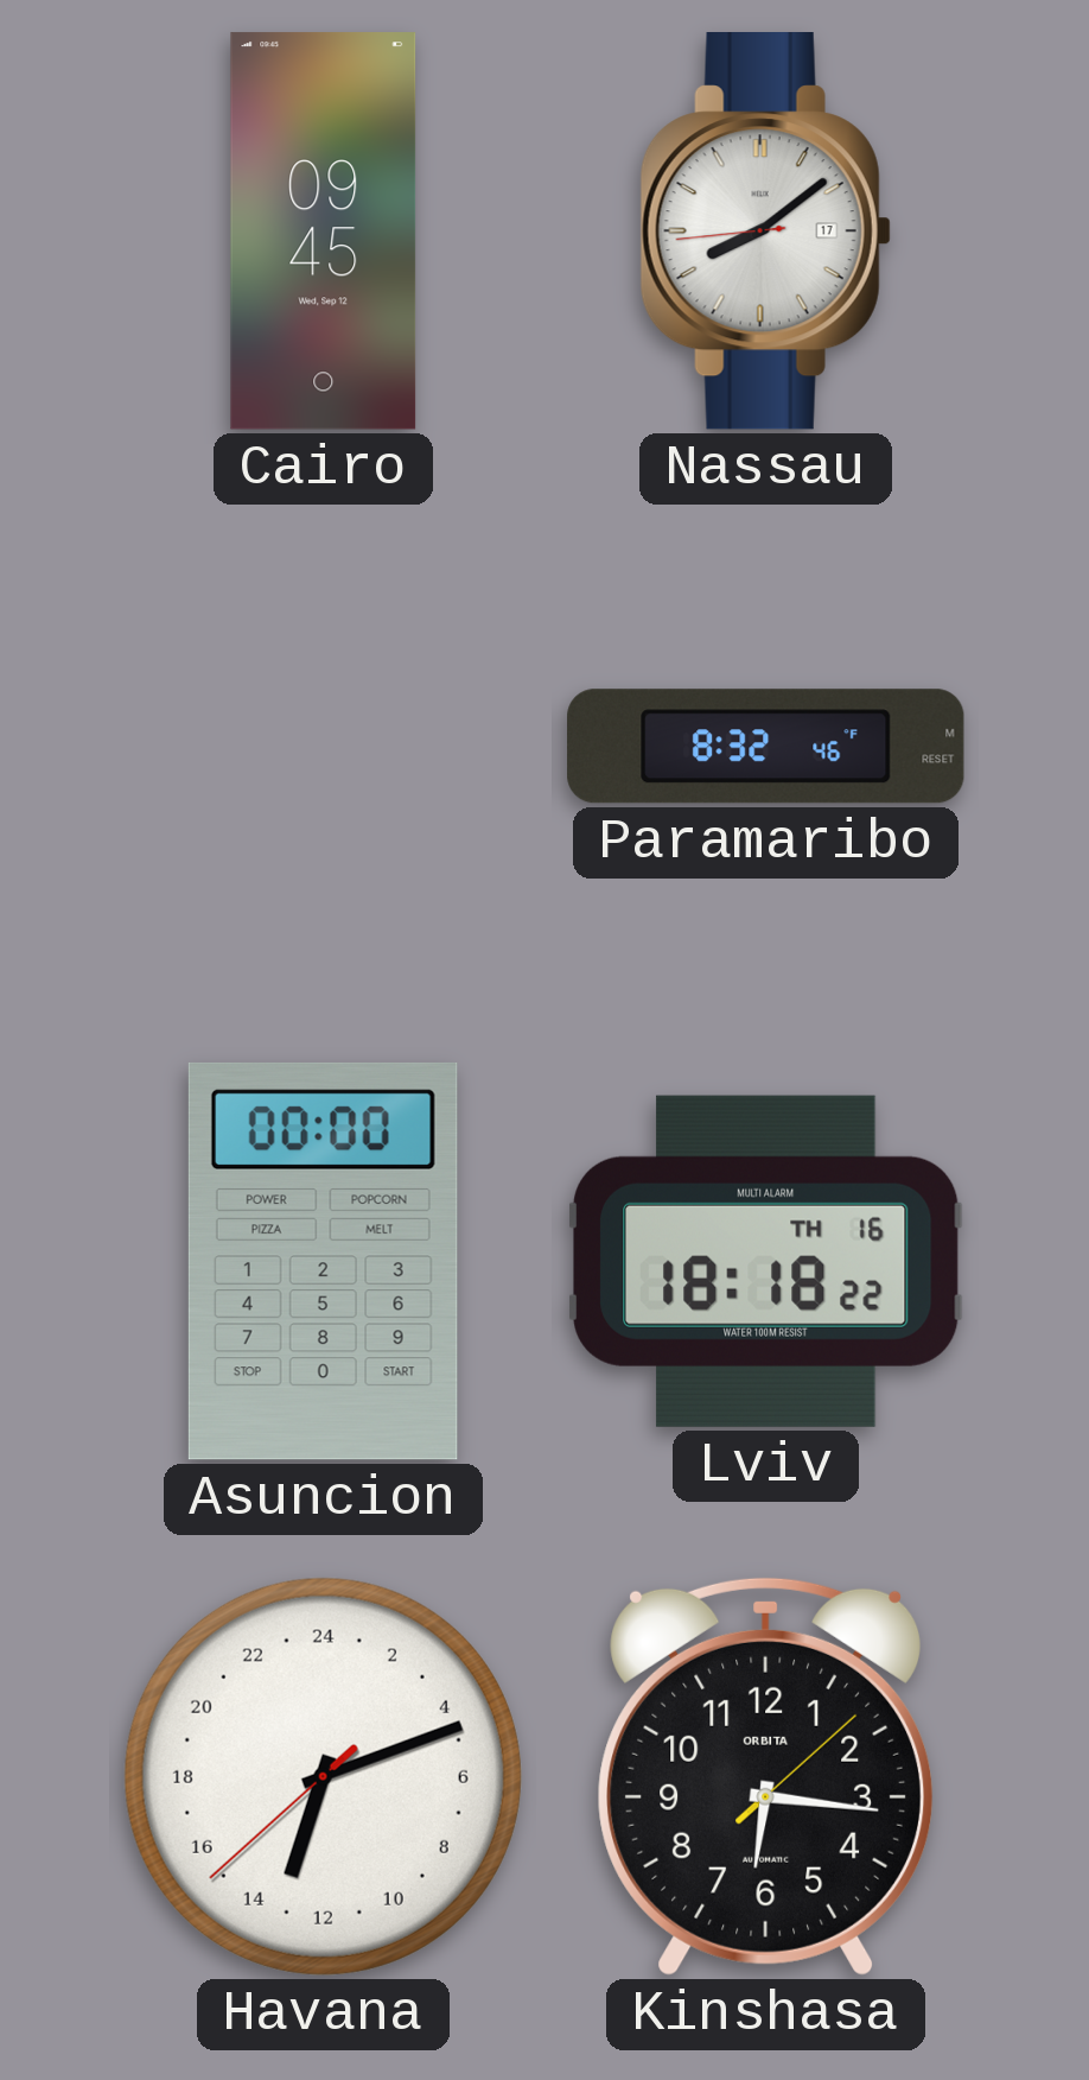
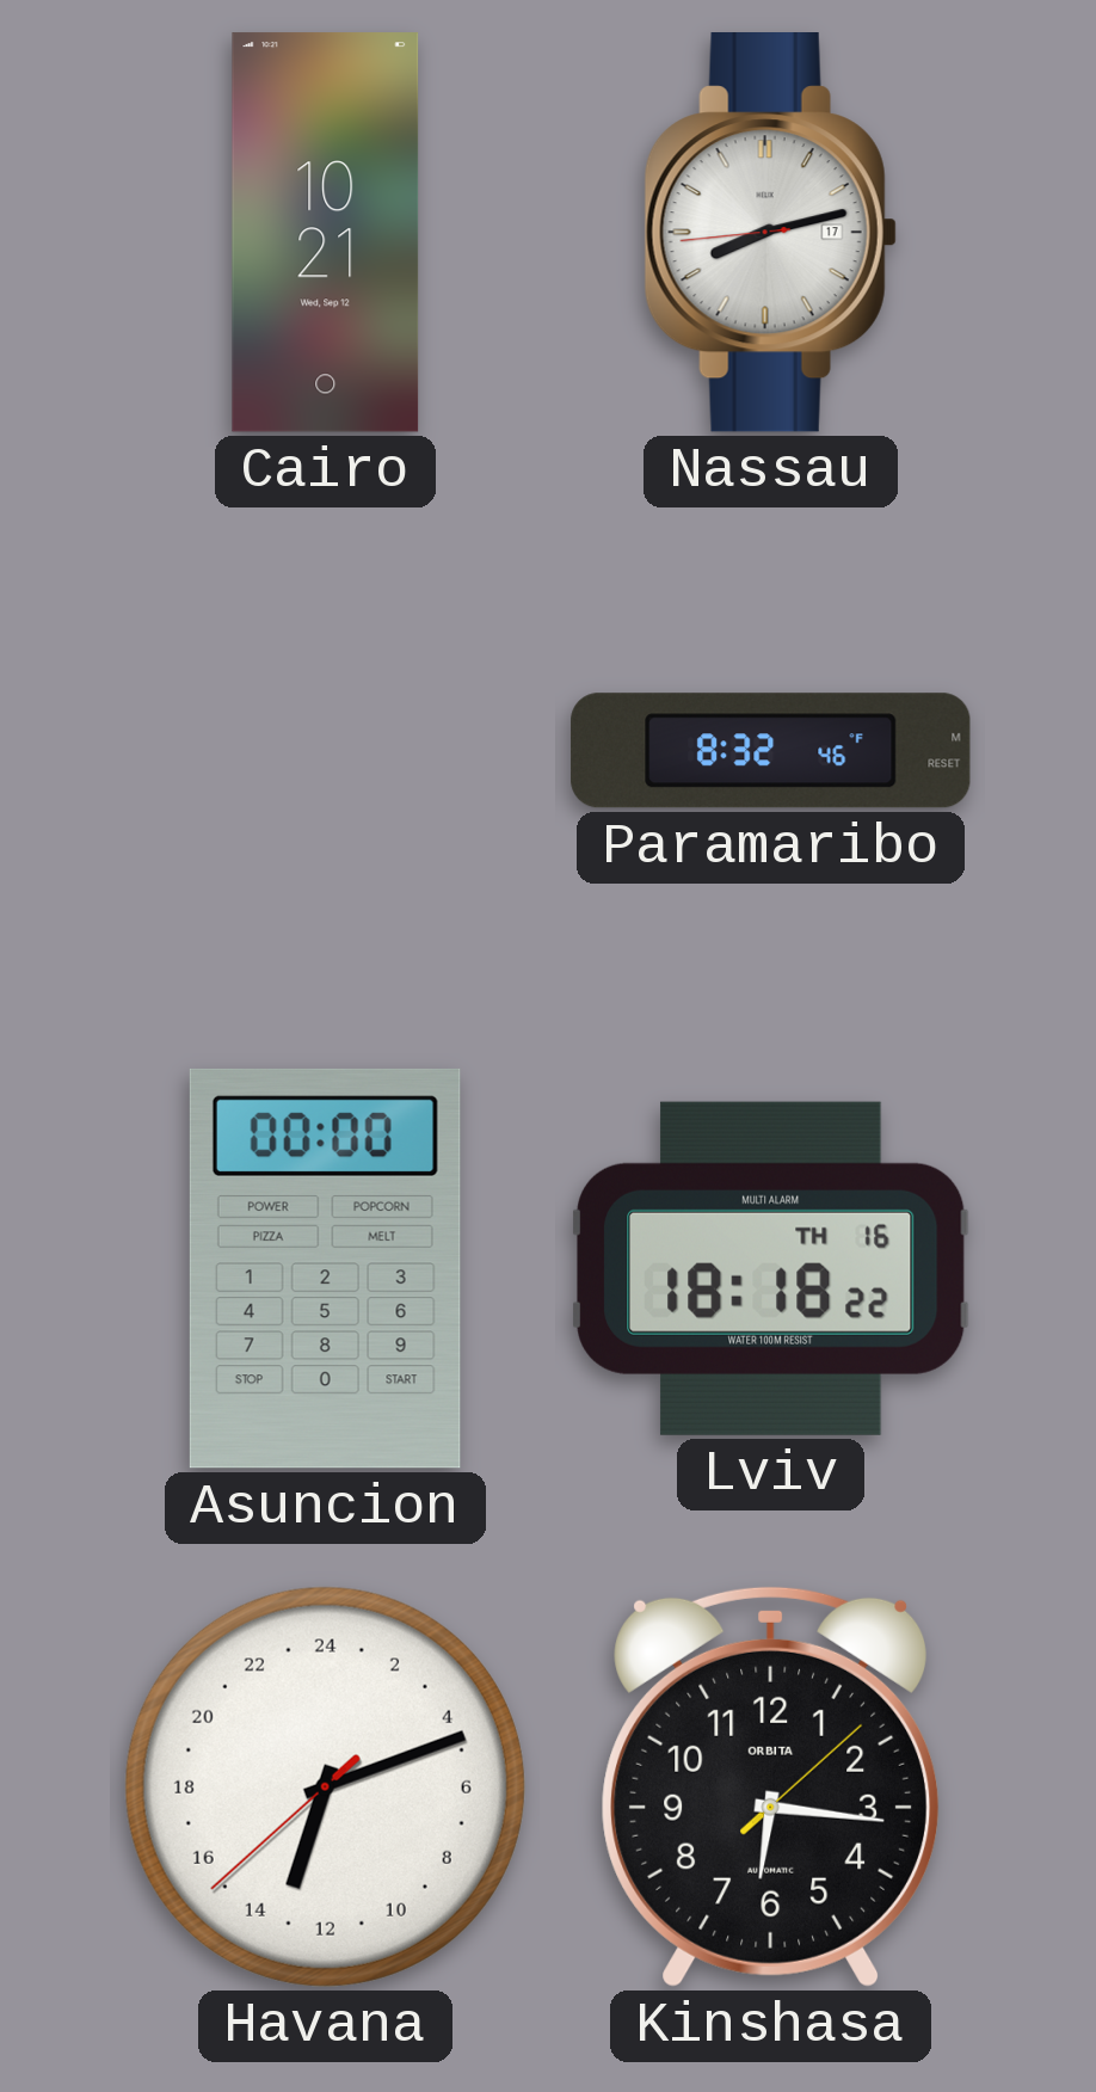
Cairo: 09:45 -> 10:21 (326, 233)
Nassau: 8:08 -> 8:12 (770, 233)
